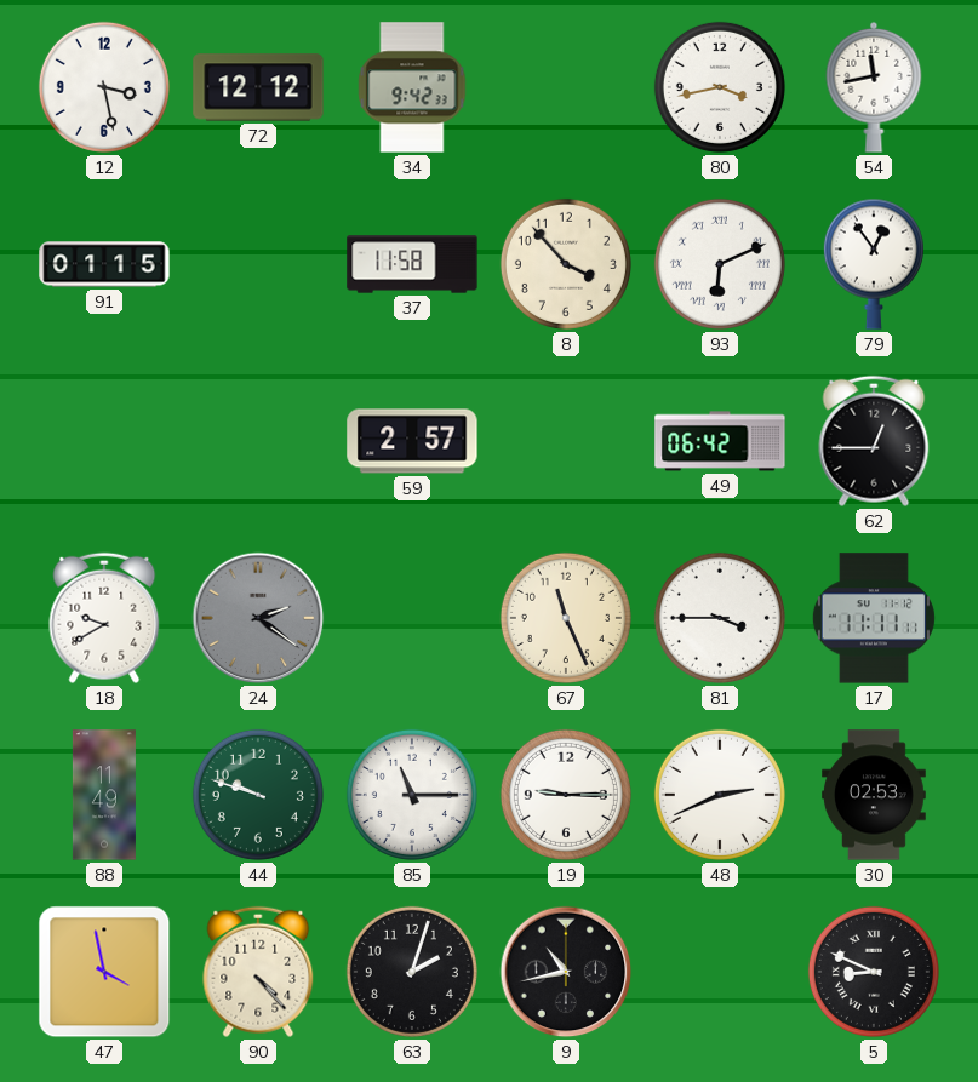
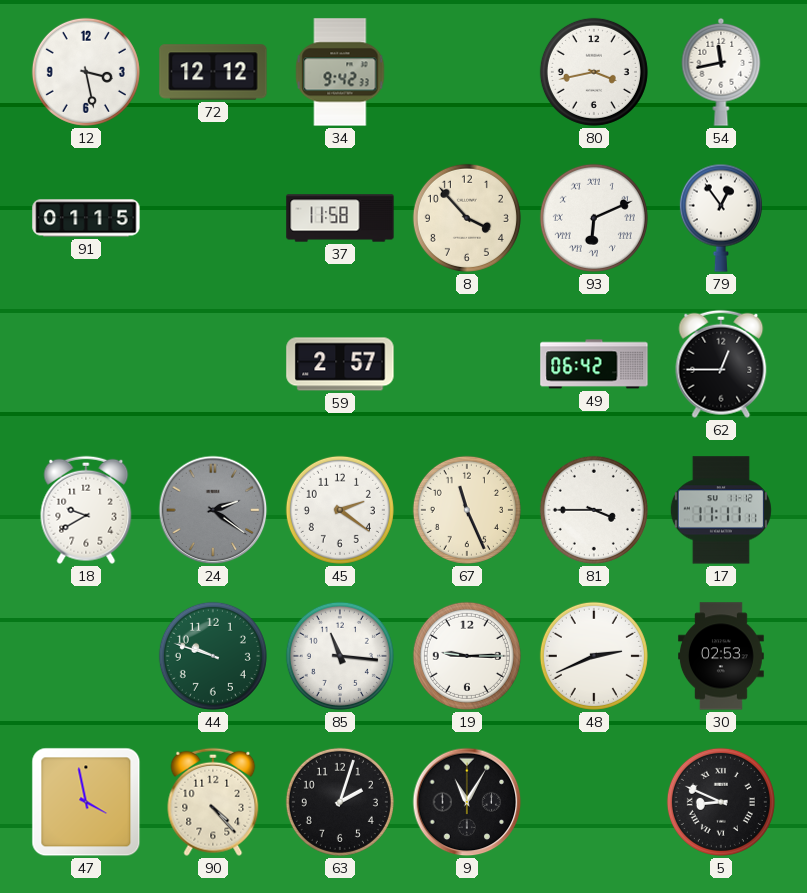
45: none -> 2:21 (340, 510)
88: 11:49 -> none (104, 795)
85: 11:15 -> 11:16 (340, 656)
9: 10:43 -> 11:05 (467, 802)
